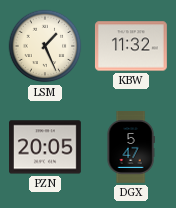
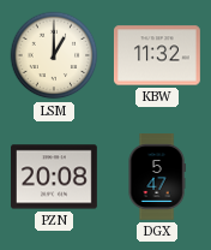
LSM: 1:26 -> 1:00 (54, 55)
PZN: 20:05 -> 20:08 (55, 177)
